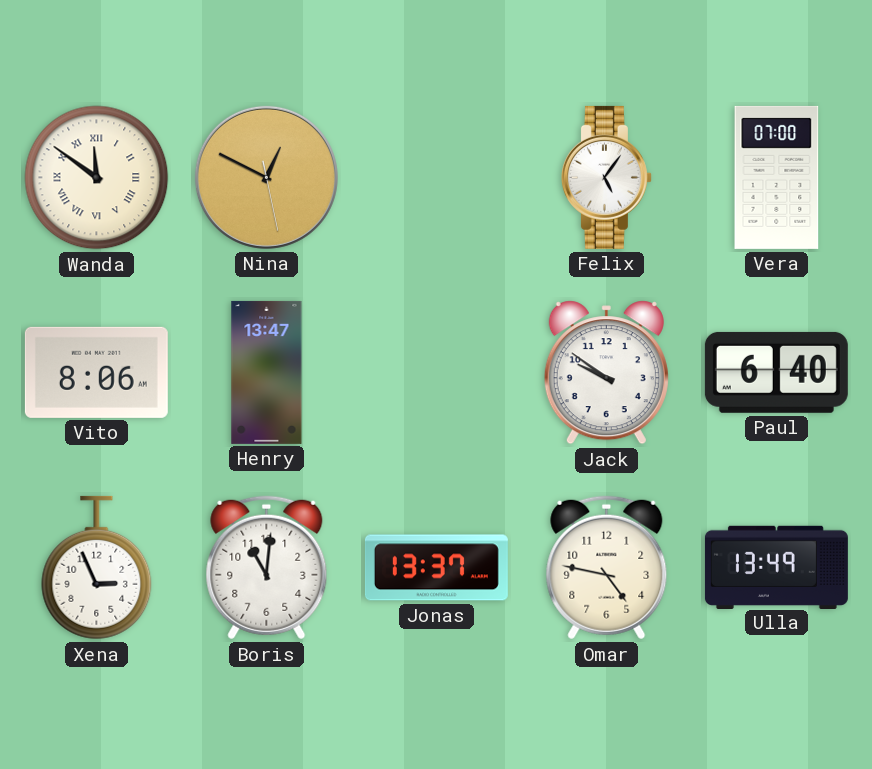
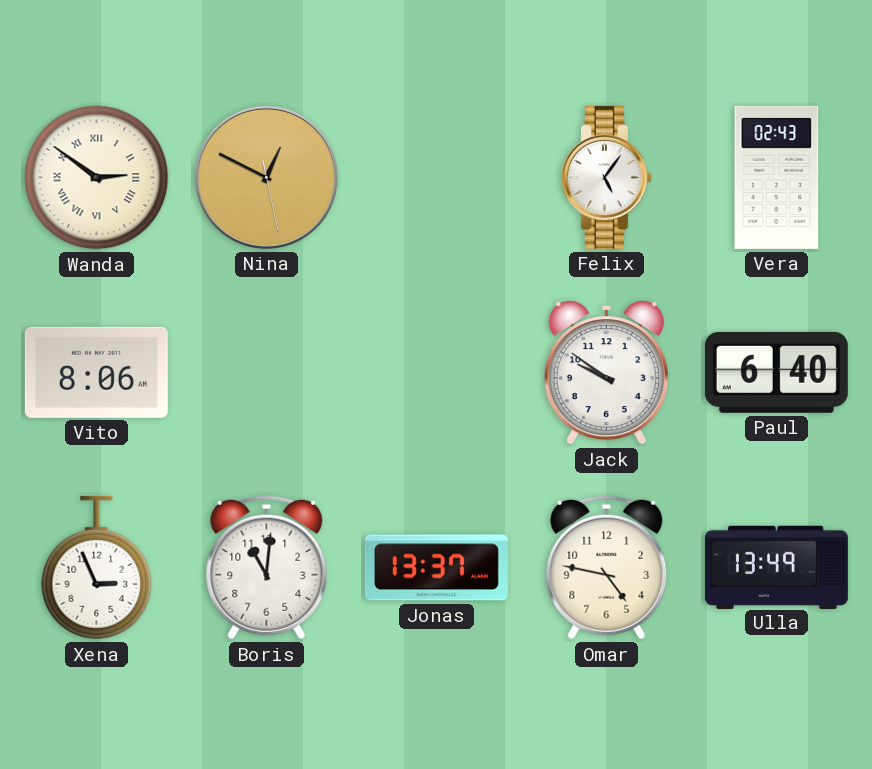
Wanda: 11:51 -> 2:51 (97, 178)
Vera: 07:00 -> 02:43 (777, 177)
Henry: 13:47 -> none (267, 372)
